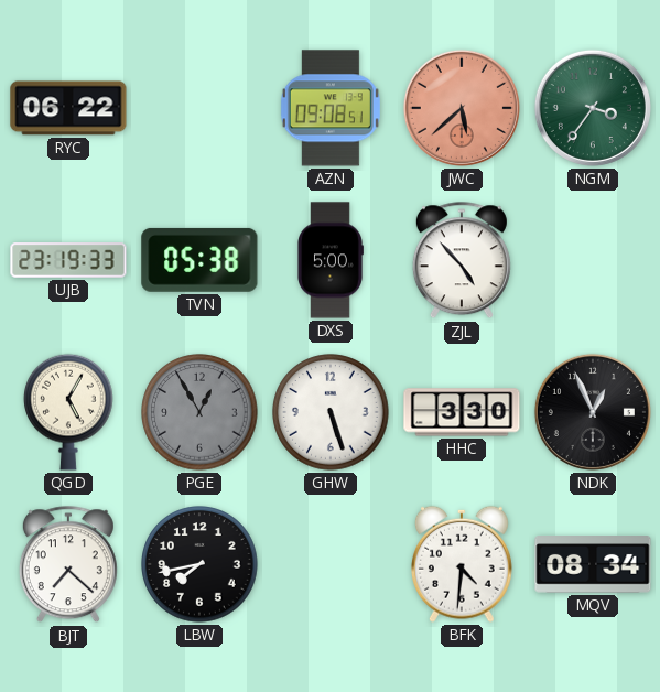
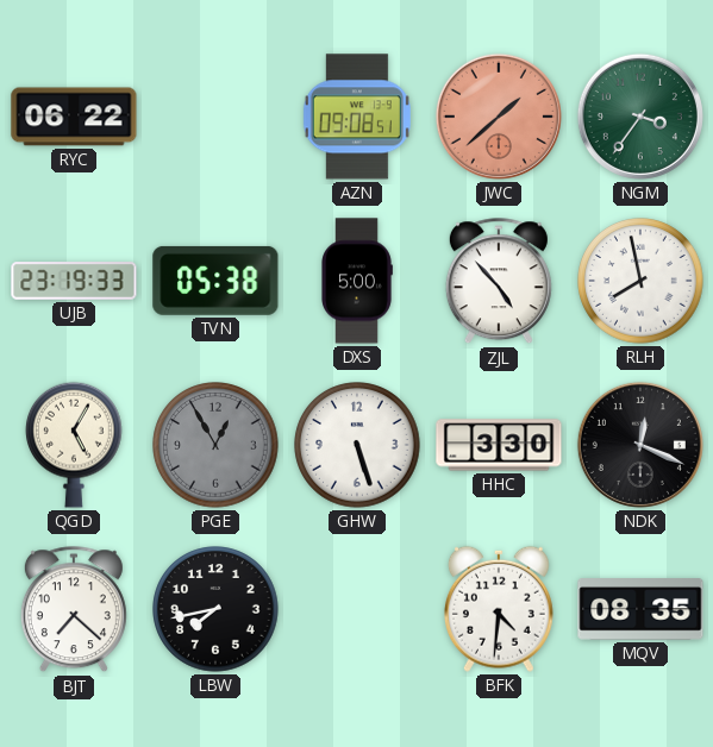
JWC: 5:38 -> 1:38 (499, 117)
RLH: none -> 7:58 (640, 281)
NDK: 12:56 -> 12:19 (640, 445)
MQV: 08:34 -> 08:35 (640, 609)
